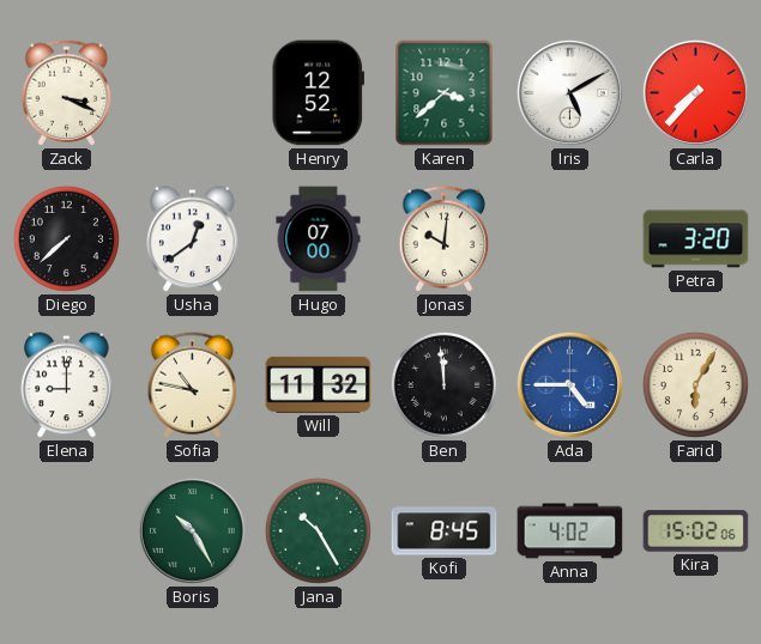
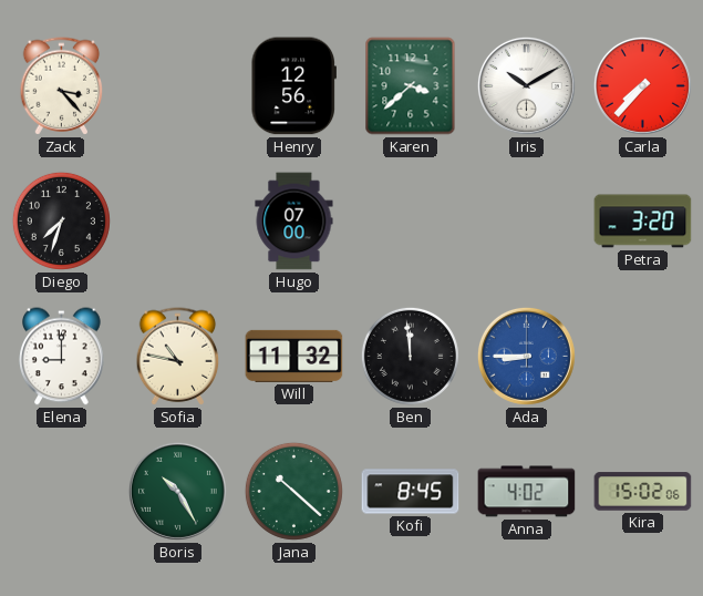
Zack: 3:19 -> 3:23 (62, 86)
Henry: 12:52 -> 12:56 (293, 86)
Iris: 5:10 -> 10:10 (526, 85)
Diego: 7:38 -> 7:33 (61, 220)
Usha: 12:39 -> none (193, 239)
Jonas: 10:01 -> none (445, 239)
Ada: 4:45 -> 8:45 (526, 356)
Farid: 6:05 -> none (695, 384)
Jana: 10:25 -> 10:22 (293, 491)
